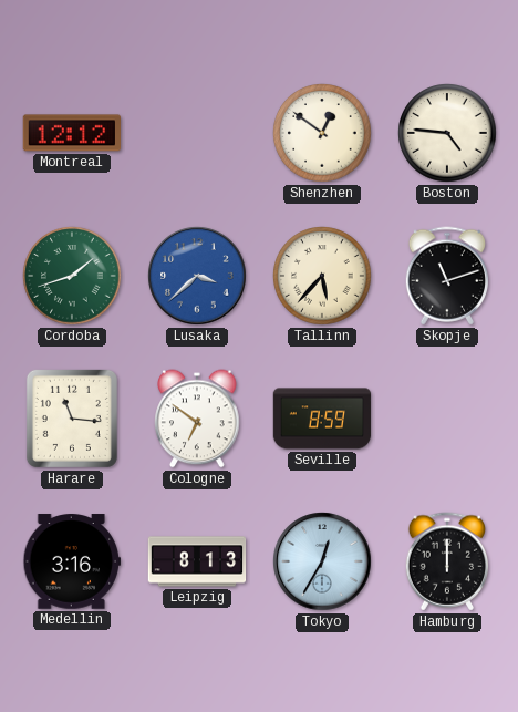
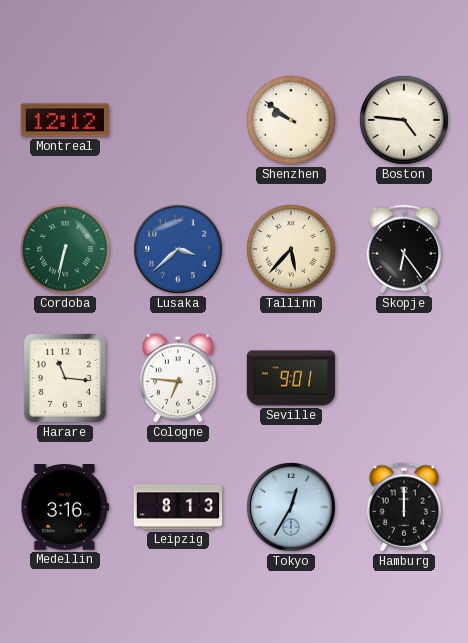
Shenzhen: 12:51 -> 9:51 (291, 120)
Cordoba: 1:42 -> 6:32 (65, 249)
Skopje: 11:12 -> 6:24 (404, 249)
Cologne: 6:51 -> 6:46 (178, 378)
Seville: 8:59 -> 9:01 (291, 378)
